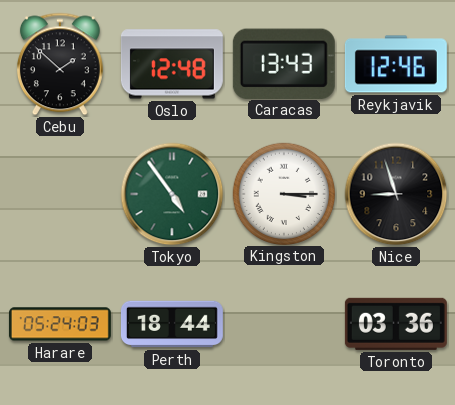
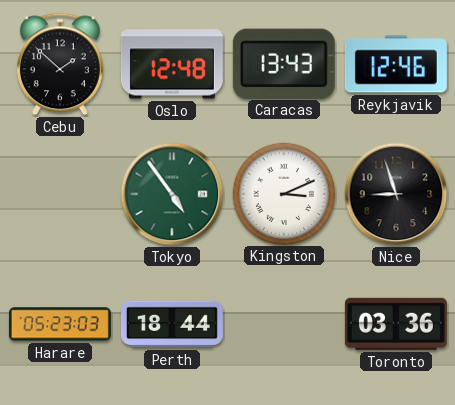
Kingston: 3:15 -> 3:11 (283, 193)
Harare: 05:24 -> 05:23 (60, 324)
